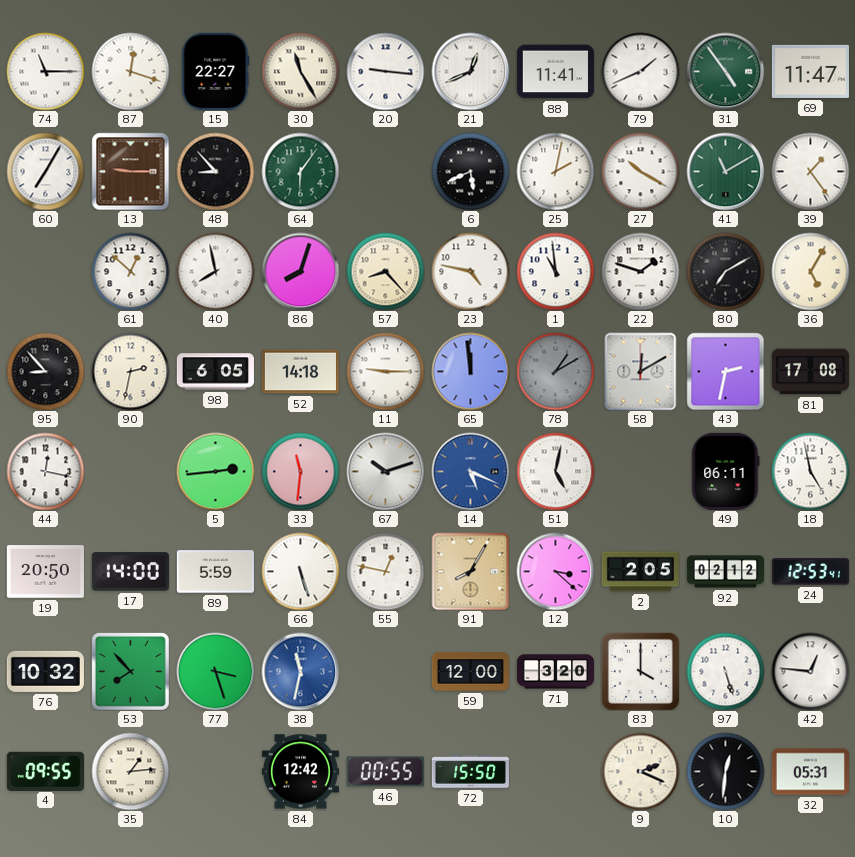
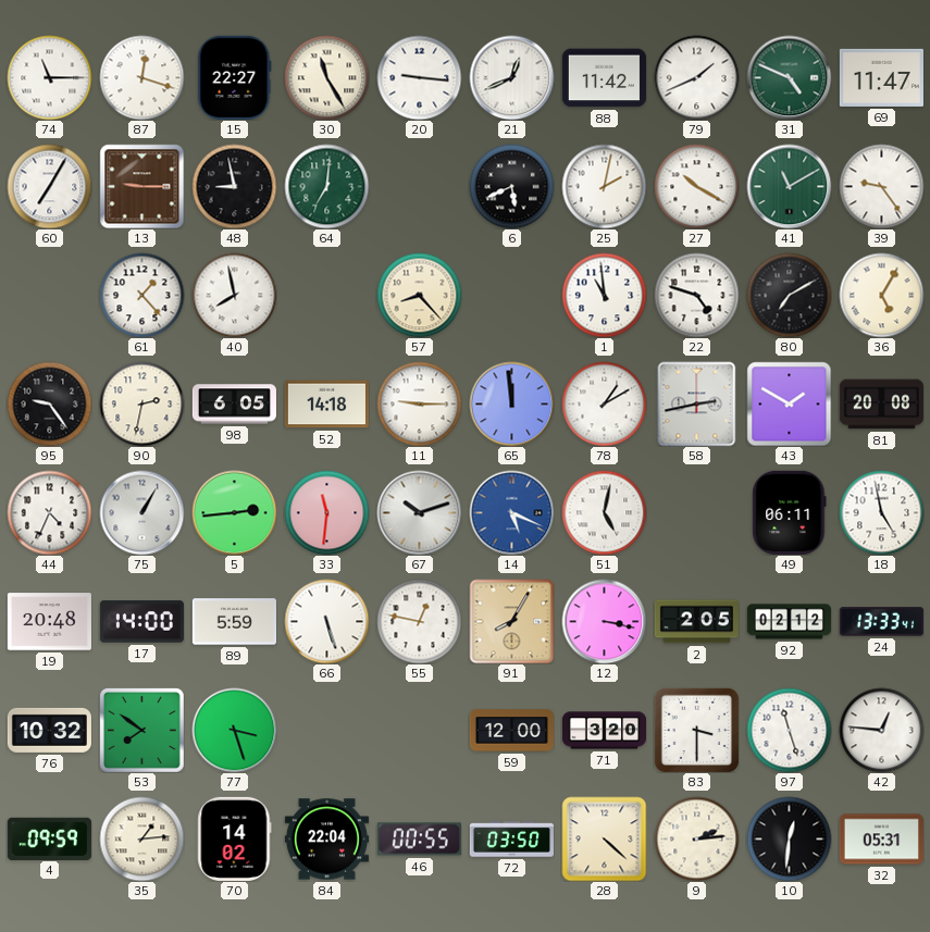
88: 11:41 -> 11:42 (604, 78)
31: 4:54 -> 4:49 (789, 77)
48: 8:53 -> 8:58 (234, 186)
64: 6:06 -> 7:01 (326, 186)
39: 1:24 -> 9:24 (881, 186)
61: 12:52 -> 1:23 (141, 295)
86: 8:03 -> none (300, 271)
23: 4:47 -> none (470, 271)
22: 1:48 -> 4:48 (696, 295)
95: 8:53 -> 9:24 (49, 403)
78 dial: grey -> white (604, 403)
58: 12:10 -> 2:43 (697, 403)
43: 2:32 -> 1:50 (789, 403)
81: 17:08 -> 20:08 (881, 405)
44: 12:17 -> 4:34 (49, 512)
75: none -> 1:05 (141, 512)
19: 20:50 -> 20:48 (49, 622)
12: 3:22 -> 3:17 (604, 621)
24: 12:53 -> 13:33 (881, 622)
53: 7:53 -> 7:51 (141, 730)
38: 11:32 -> none (300, 671)
83: 4:00 -> 3:30 (696, 730)
97: 5:27 -> 11:27 (789, 730)
4: 09:55 -> 09:59 (49, 838)
70: none -> 14:02 (235, 838)
84: 12:42 -> 22:04 (326, 840)
72: 15:50 -> 03:50 (511, 840)
28: none -> 4:22 (604, 838)
9: 2:19 -> 2:14 (696, 838)
